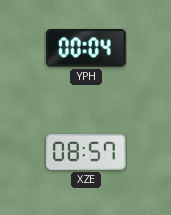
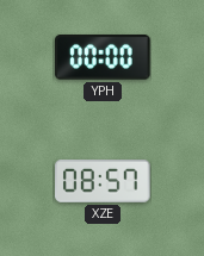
YPH: 00:04 -> 00:00 (104, 58)
